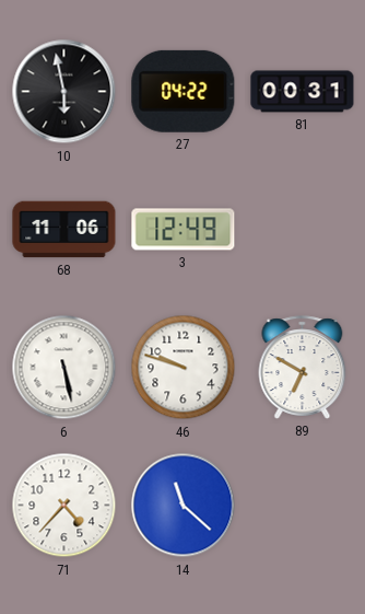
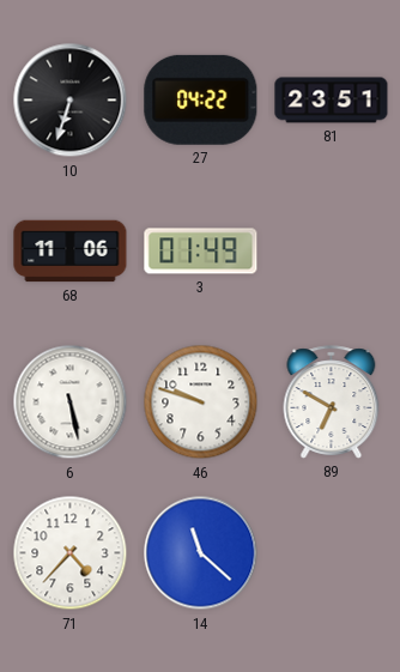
10: 5:58 -> 6:33 (71, 101)
81: 00:31 -> 23:51 (332, 101)
3: 12:49 -> 01:49 (201, 252)
